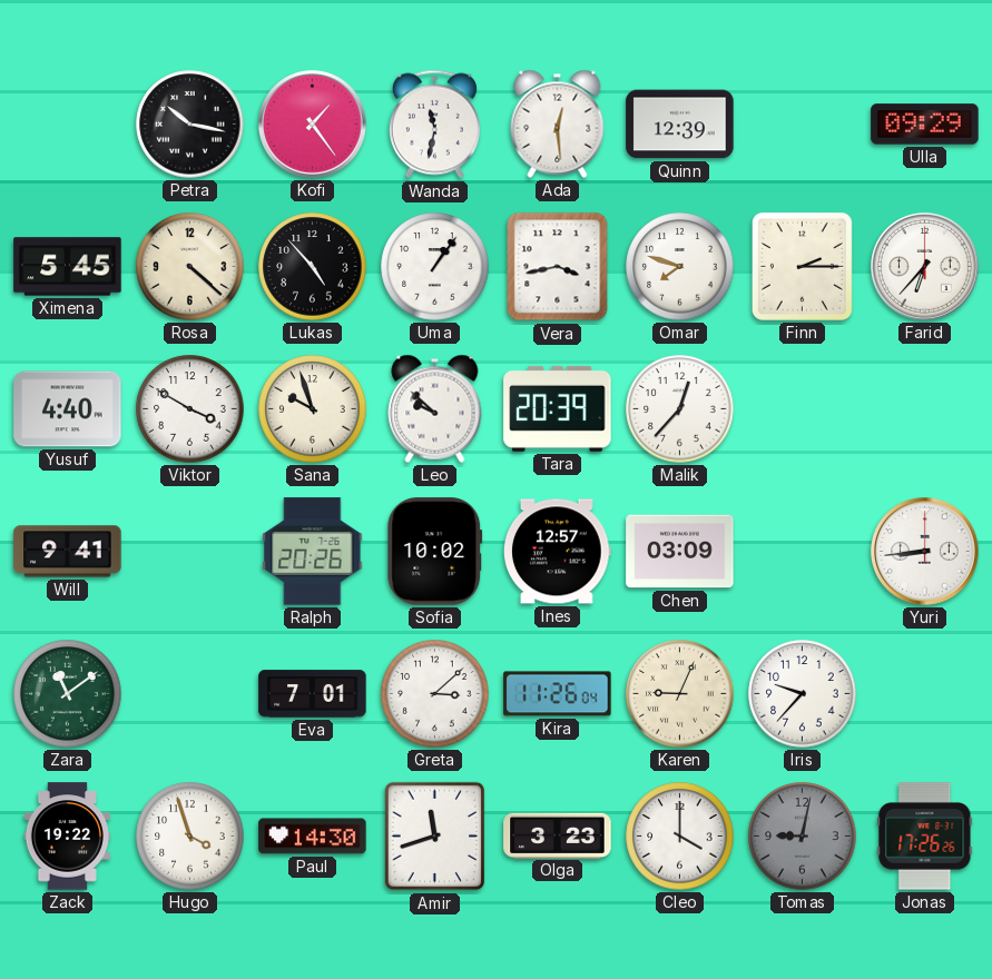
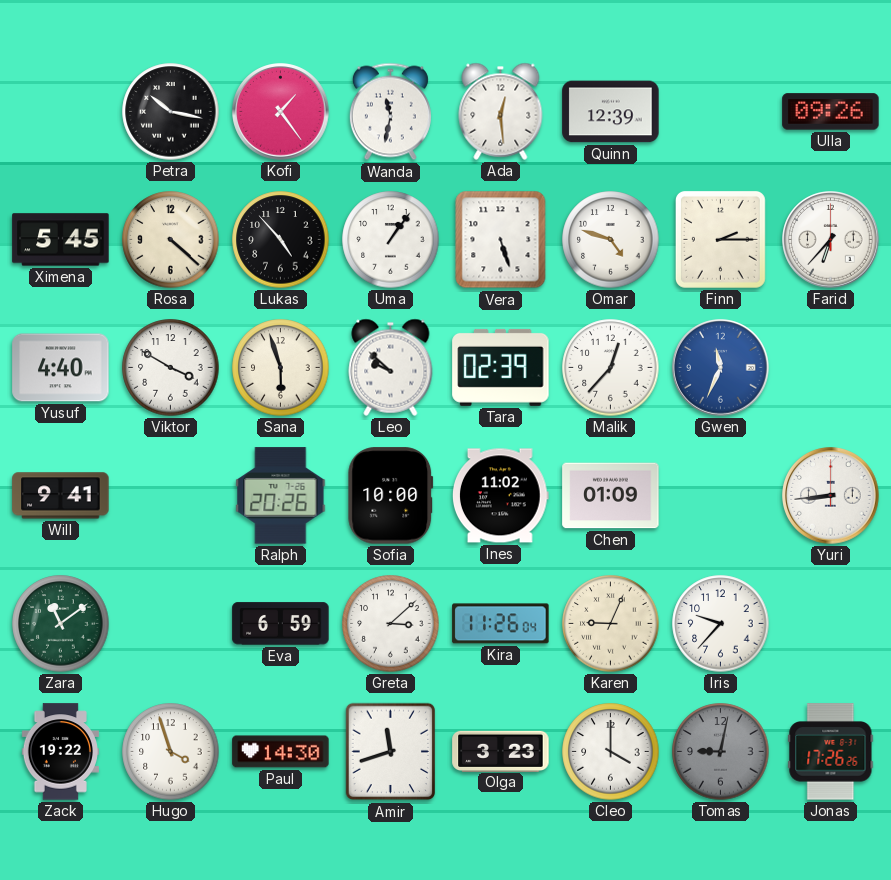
Ulla: 09:29 -> 09:26 (831, 112)
Vera: 3:43 -> 5:27 (501, 240)
Omar: 7:48 -> 4:48 (611, 240)
Sana: 9:57 -> 5:57 (281, 368)
Tara: 20:39 -> 02:39 (501, 367)
Gwen: none -> 11:34 (721, 368)
Sofia: 10:02 -> 10:00 (391, 496)
Ines: 12:57 -> 11:02 (501, 496)
Chen: 03:09 -> 01:09 (611, 496)
Eva: 7:01 -> 6:59 (281, 624)
